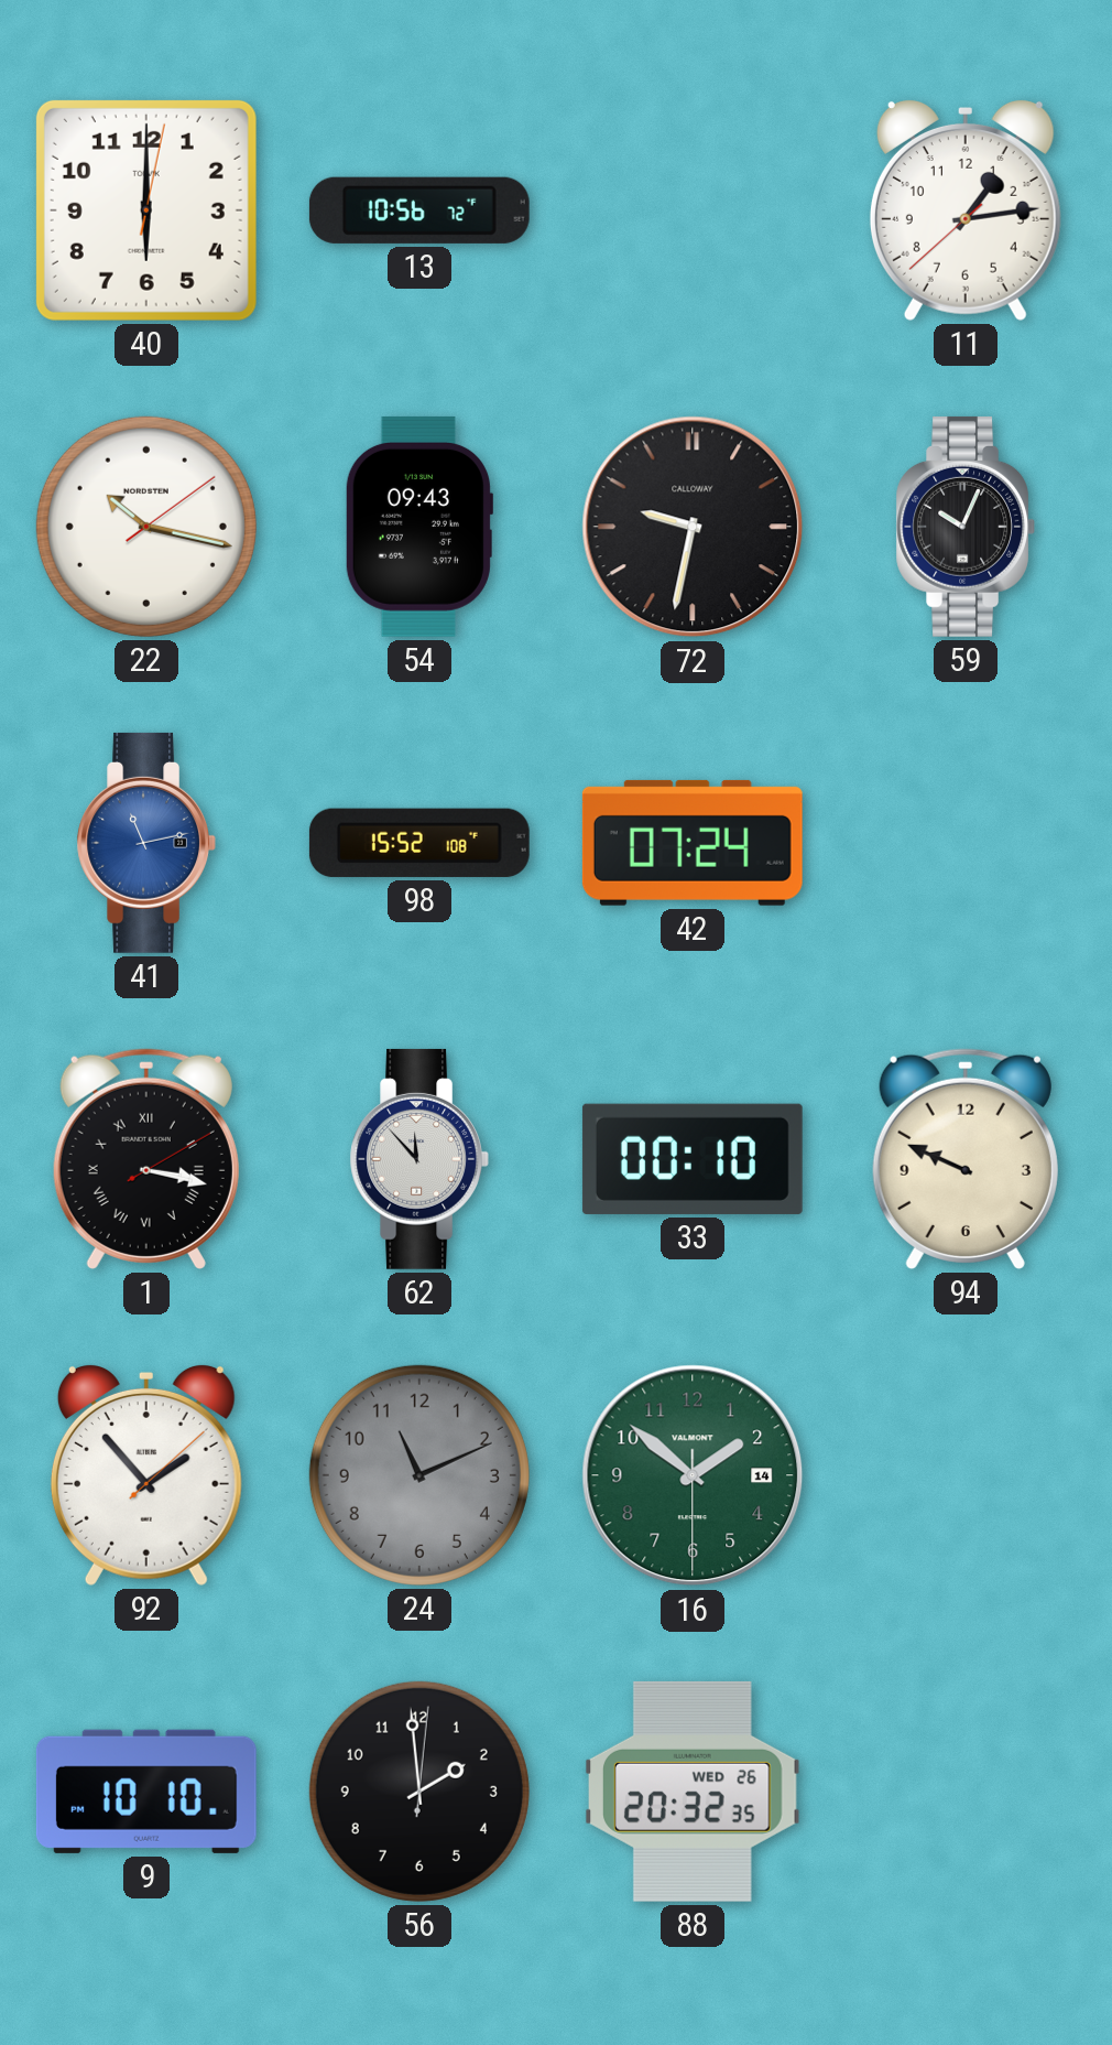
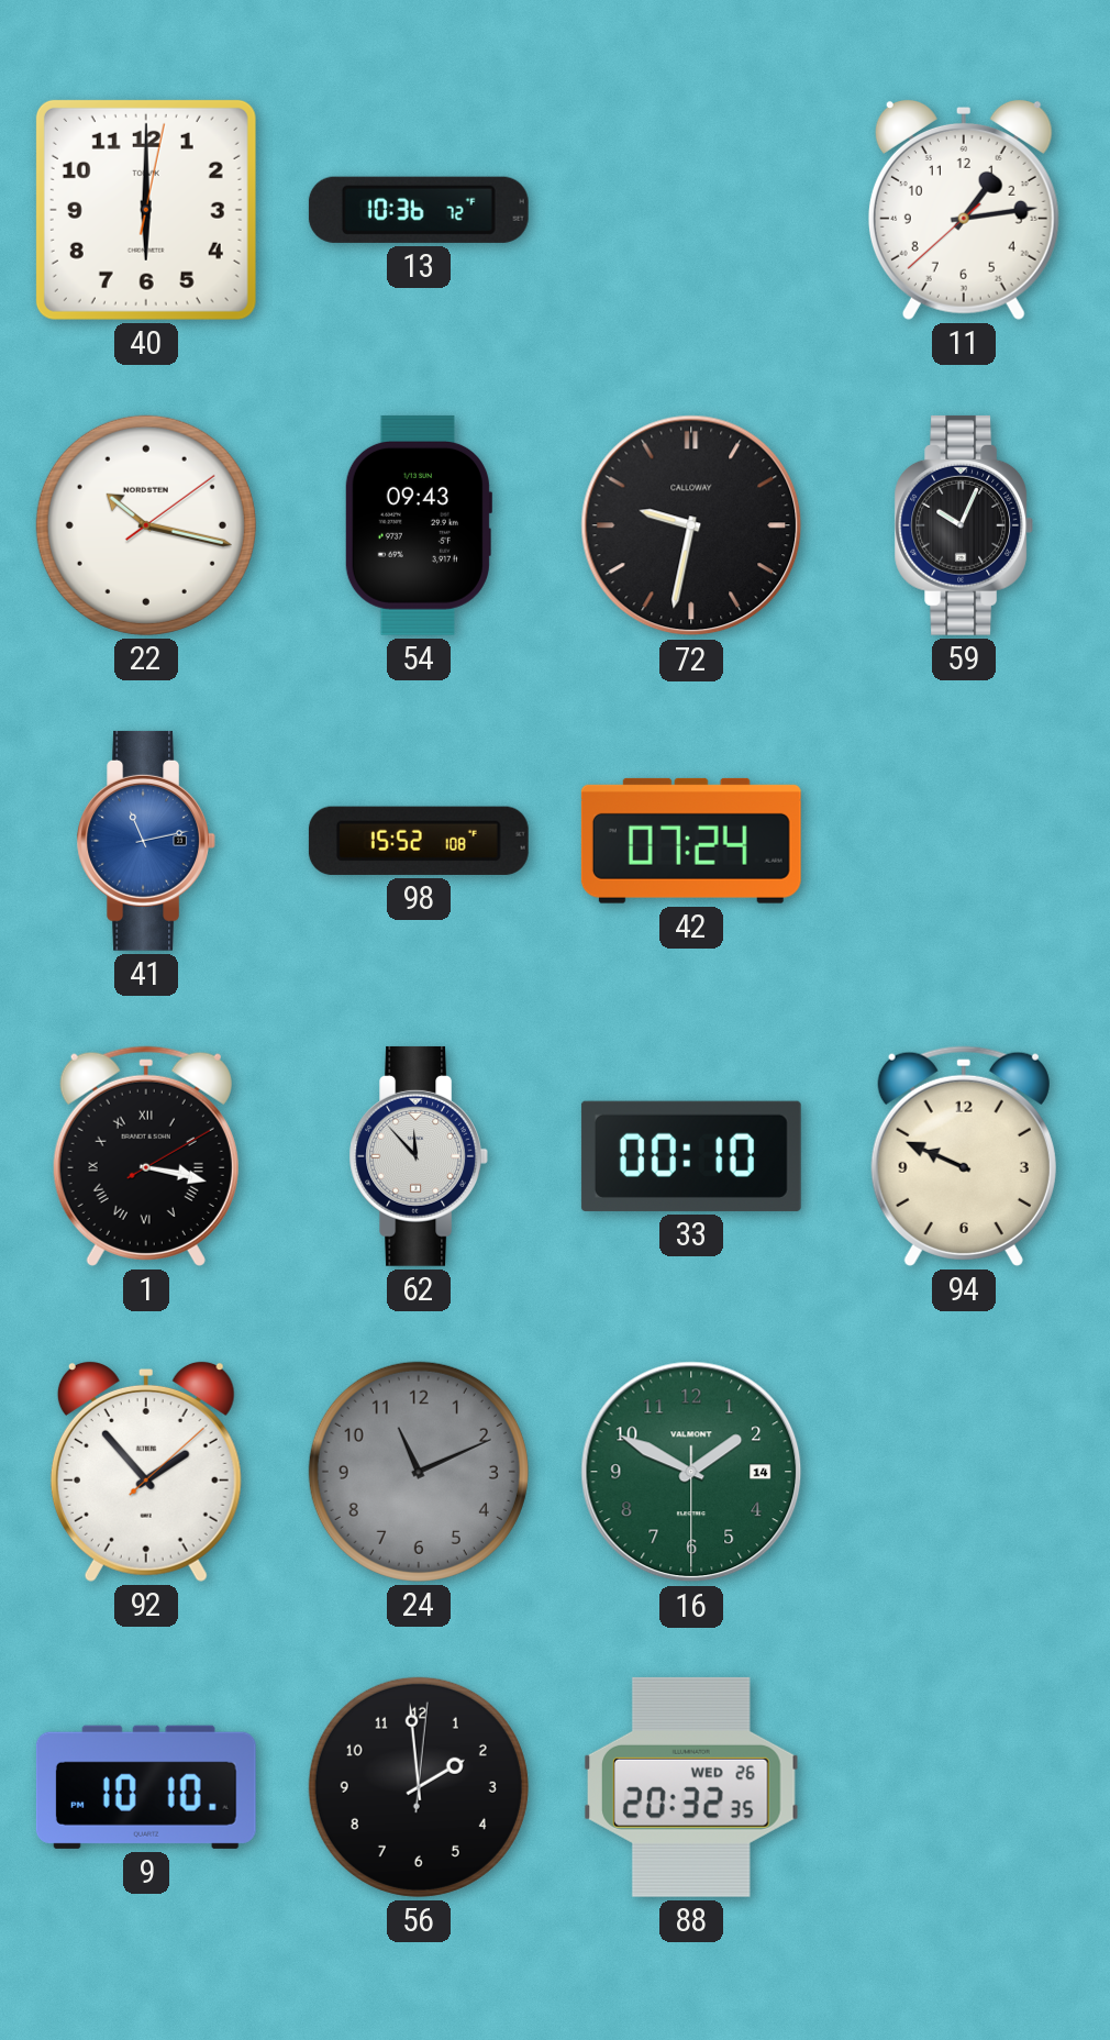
13: 10:56 -> 10:36 (419, 210)
16: 1:51 -> 1:49 (691, 1472)
